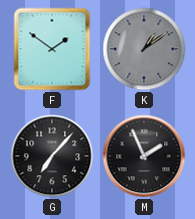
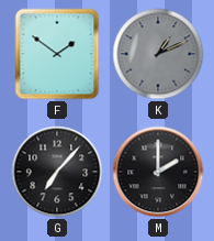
K: 1:09 -> 1:11 (158, 54)
M: 1:56 -> 2:00 (158, 172)
